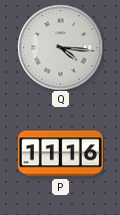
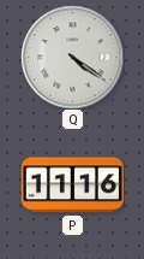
Q: 4:16 -> 4:21 (72, 57)
